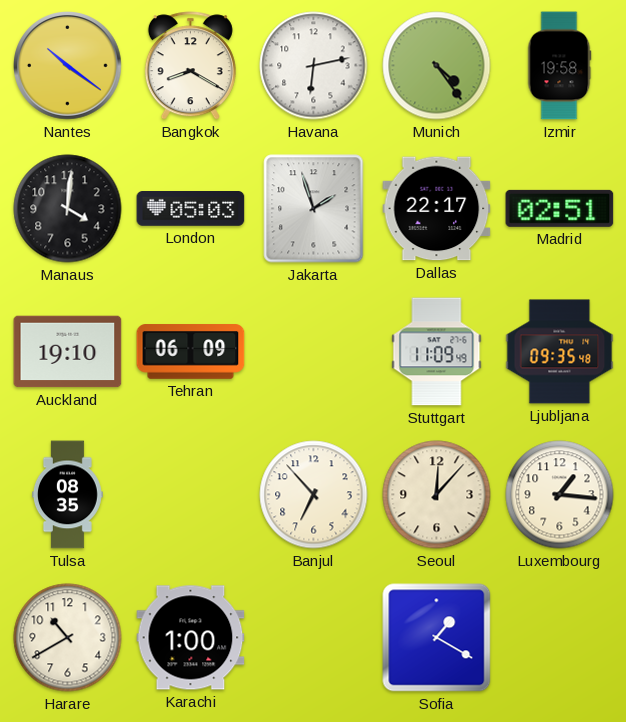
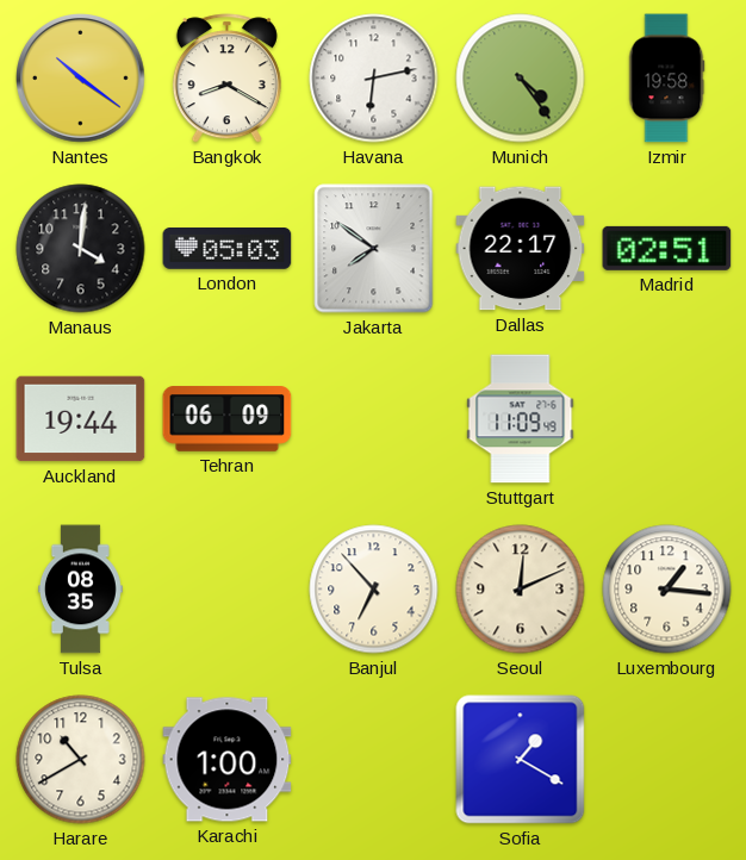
Jakarta: 1:57 -> 7:51 (374, 249)
Auckland: 19:10 -> 19:44 (81, 419)
Ljubljana: 09:35 -> none (560, 352)
Seoul: 12:07 -> 12:11 (521, 590)
